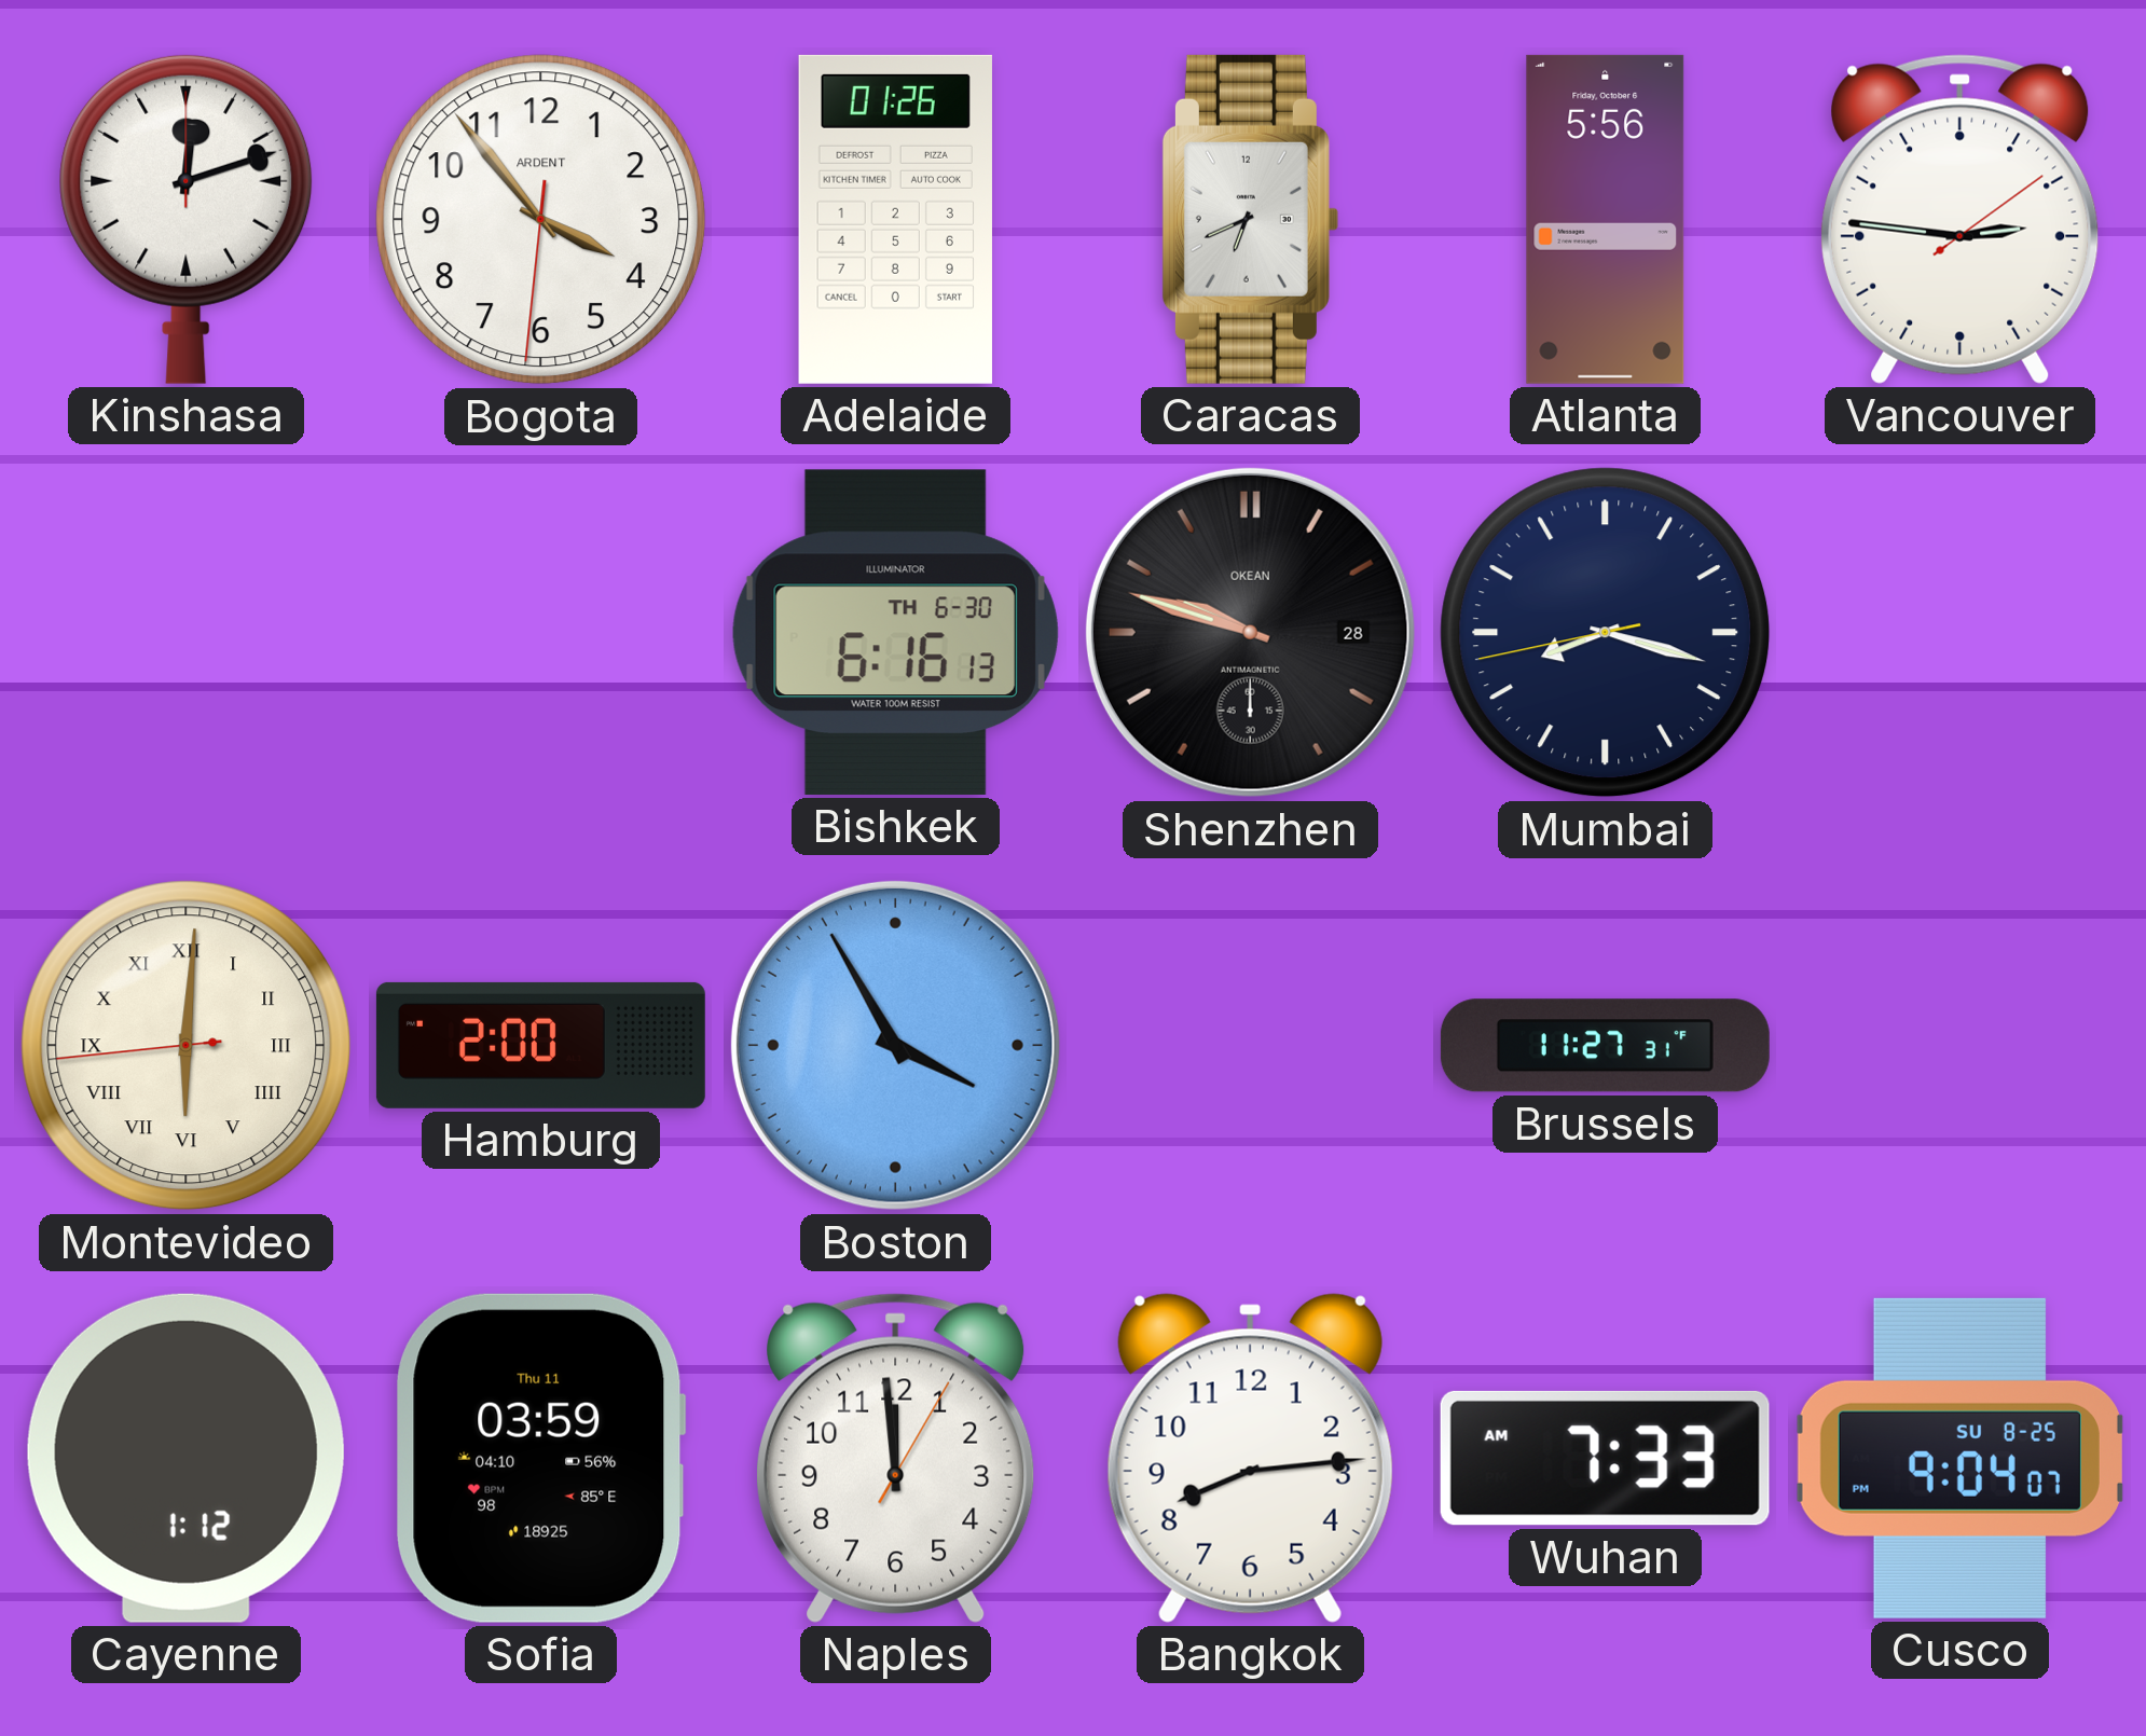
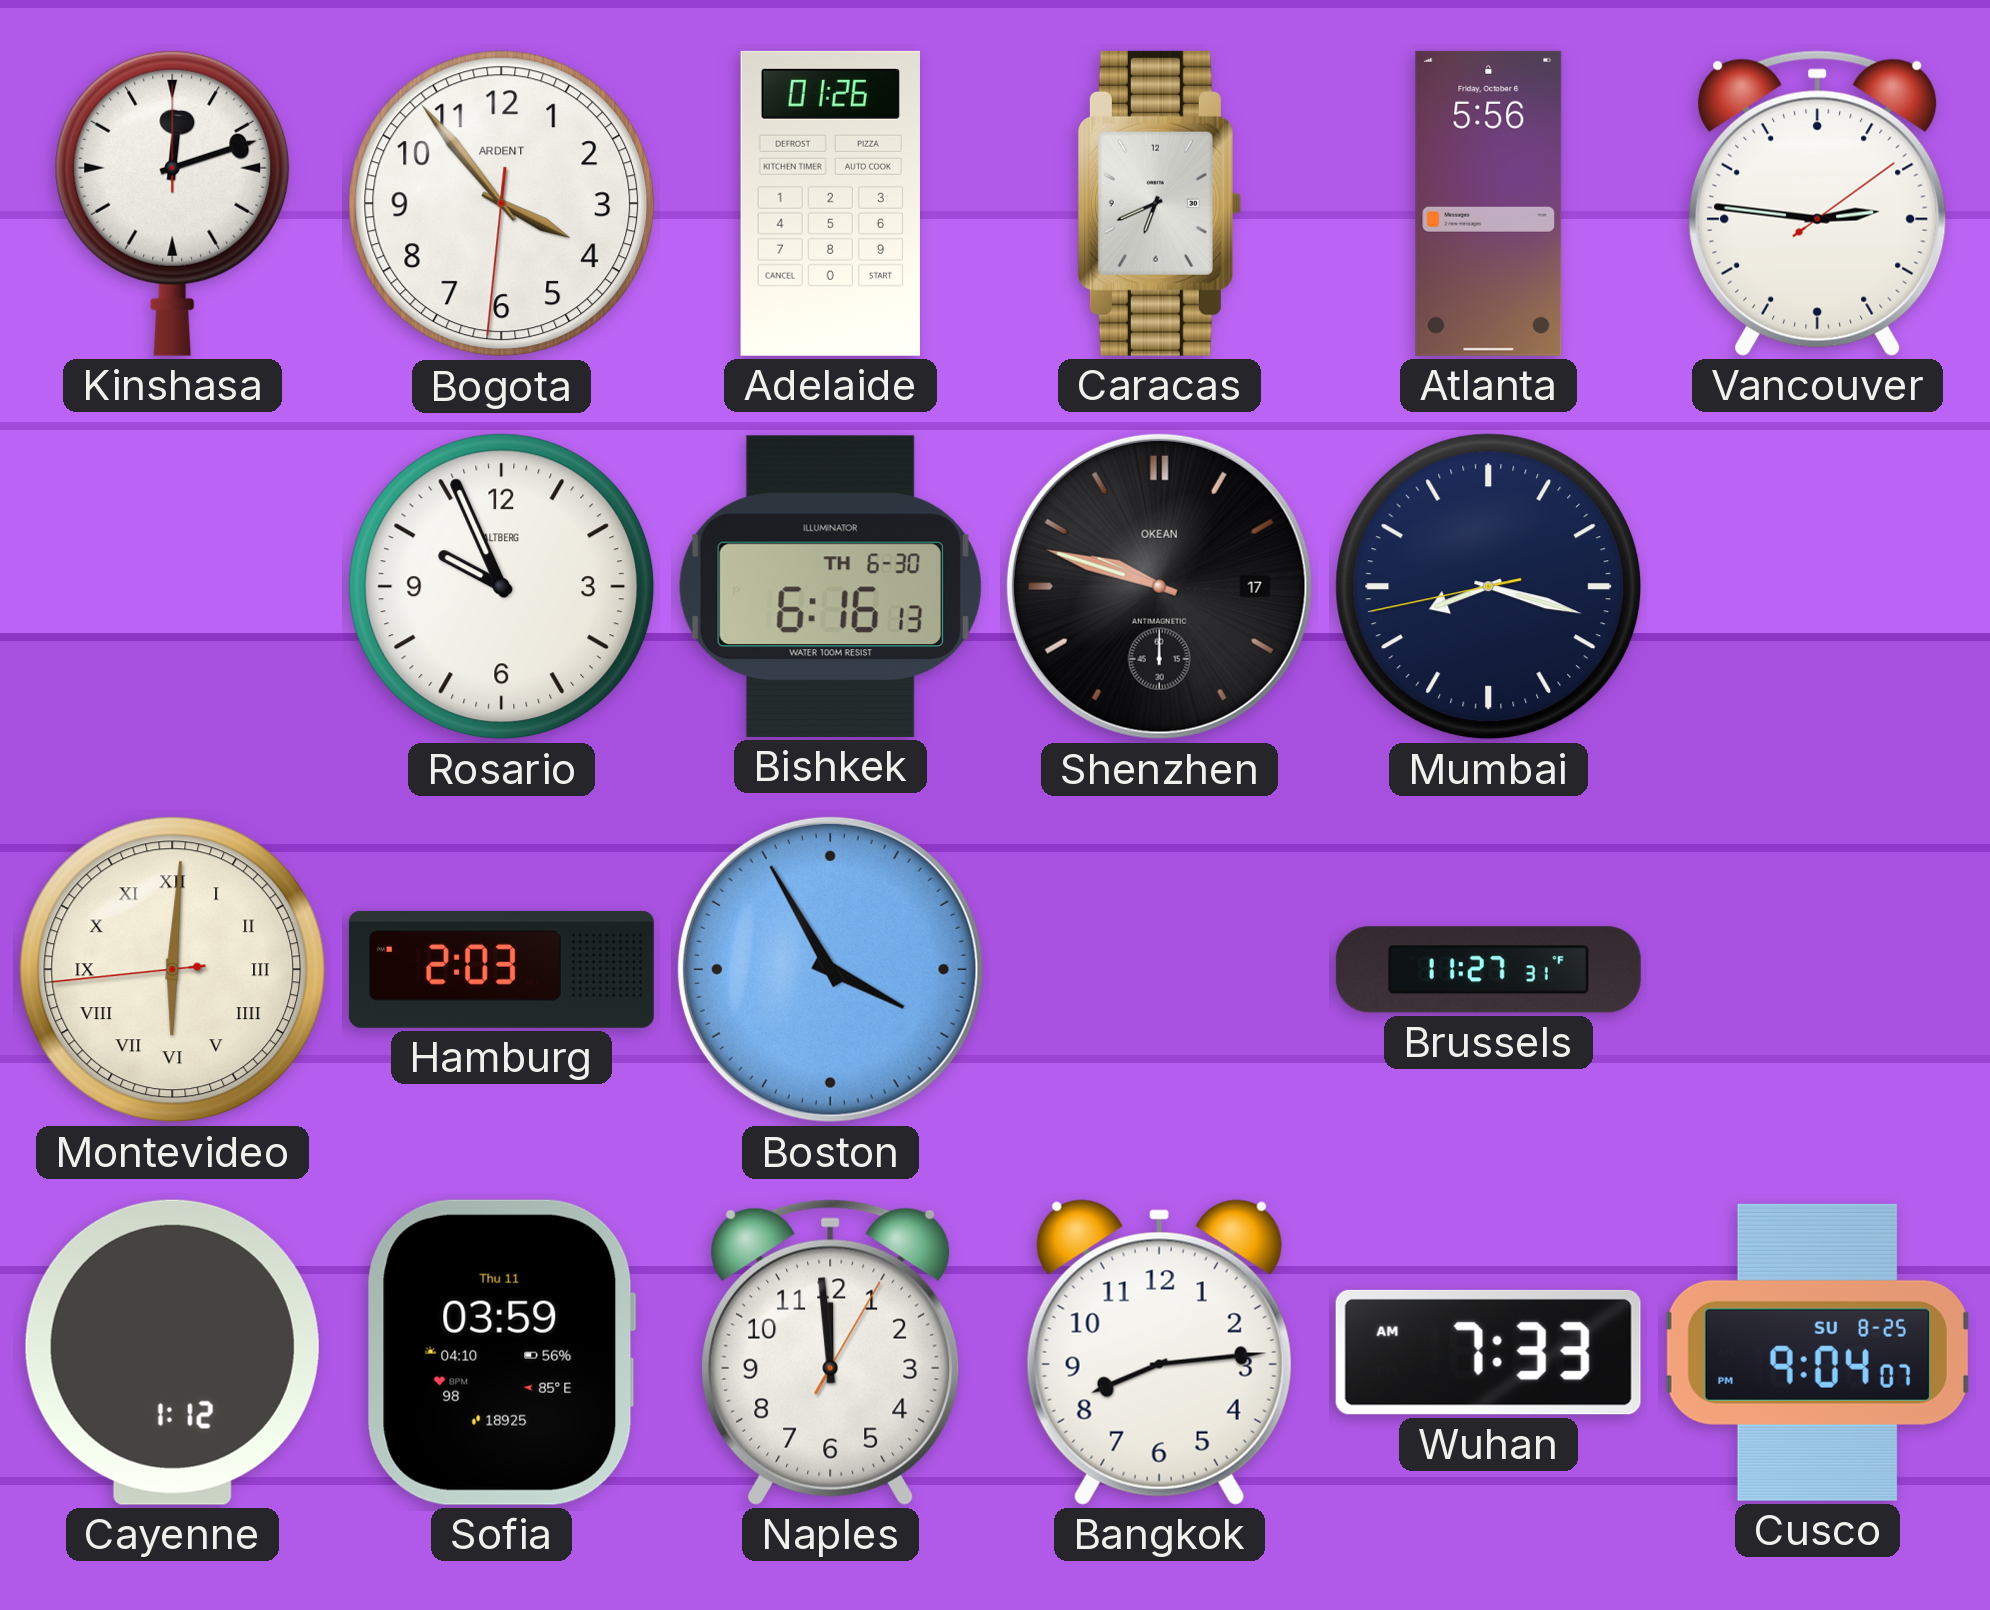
Rosario: none -> 9:56 (502, 587)
Shenzhen date: 28 -> 17 (1159, 586)
Hamburg: 2:00 -> 2:03 (501, 969)
